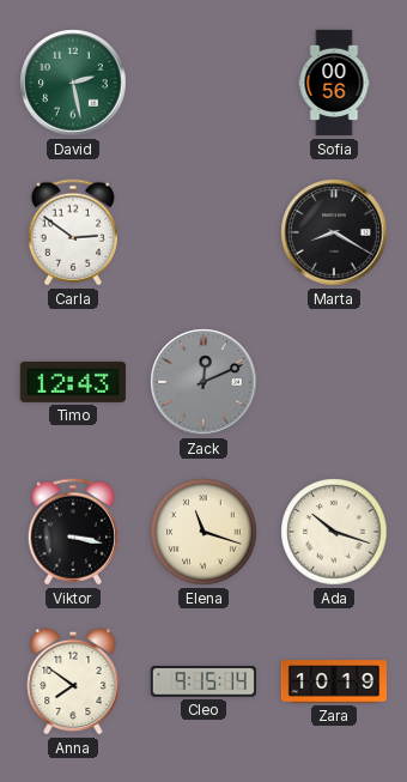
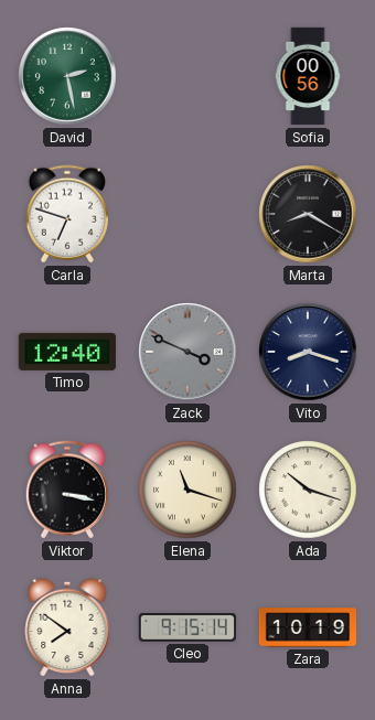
Carla: 2:51 -> 6:48 (66, 214)
Timo: 12:43 -> 12:40 (67, 352)
Zack: 12:11 -> 3:49 (187, 352)
Vito: none -> 8:18 (308, 352)
